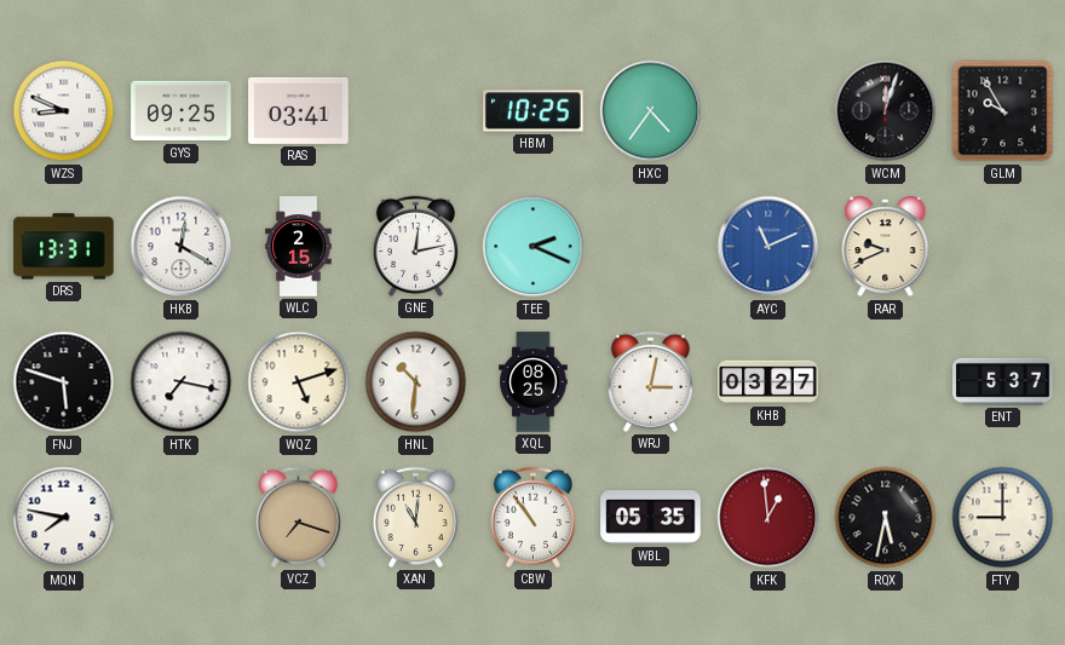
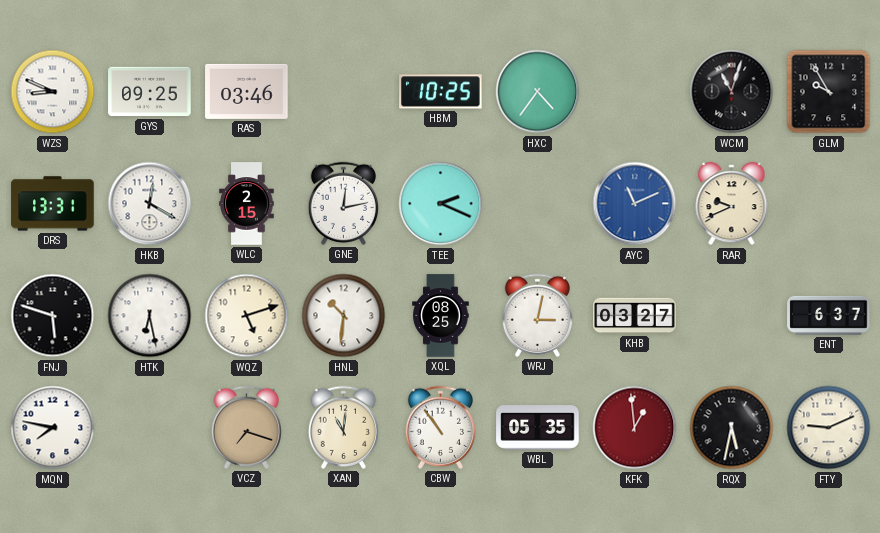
RAS: 03:41 -> 03:46 (247, 91)
WCM: 12:03 -> 11:03 (732, 92)
HTK: 7:17 -> 6:28 (150, 316)
ENT: 5:37 -> 6:37 (829, 315)
FTY: 9:00 -> 9:11 (829, 428)
